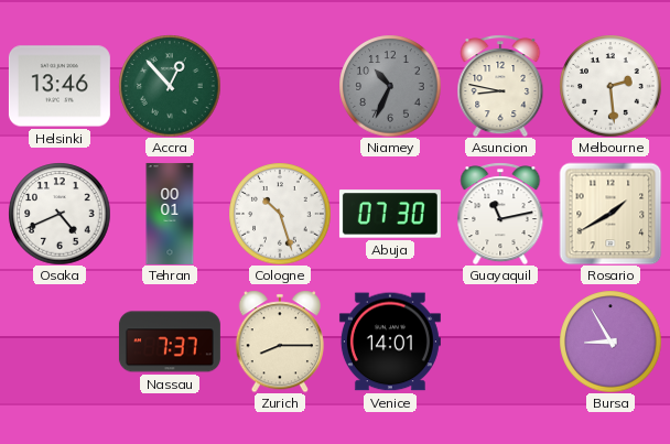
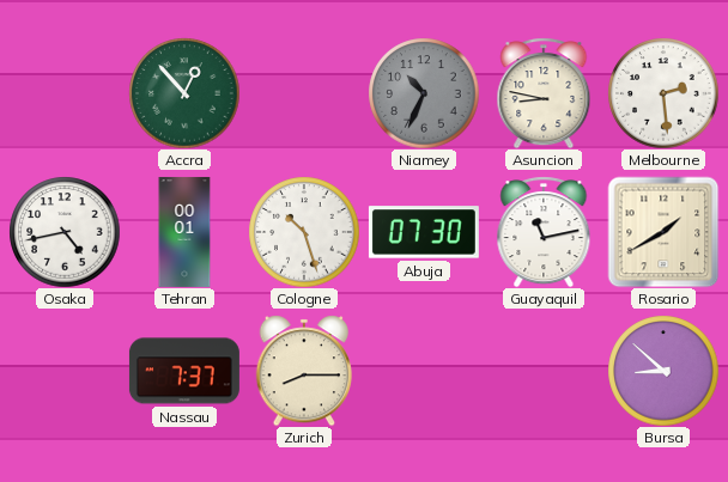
Helsinki: 13:46 -> none (60, 86)
Osaka: 4:41 -> 4:43 (65, 232)
Venice: 14:01 -> none (390, 342)
Bursa: 8:55 -> 8:52 (663, 371)
